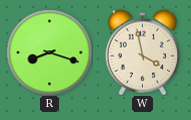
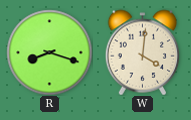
W: 3:58 -> 4:01 (143, 52)
